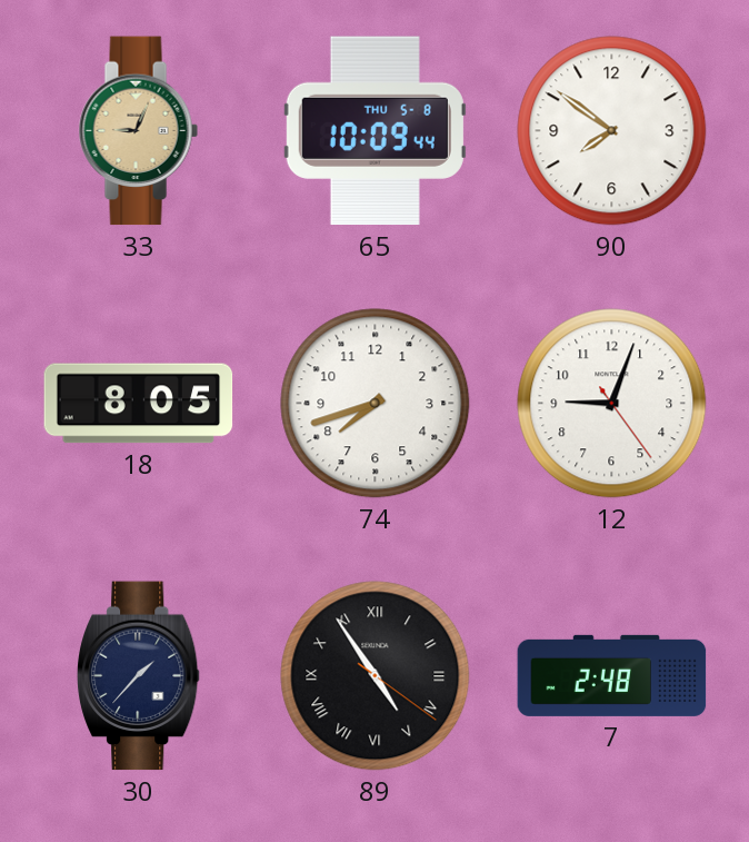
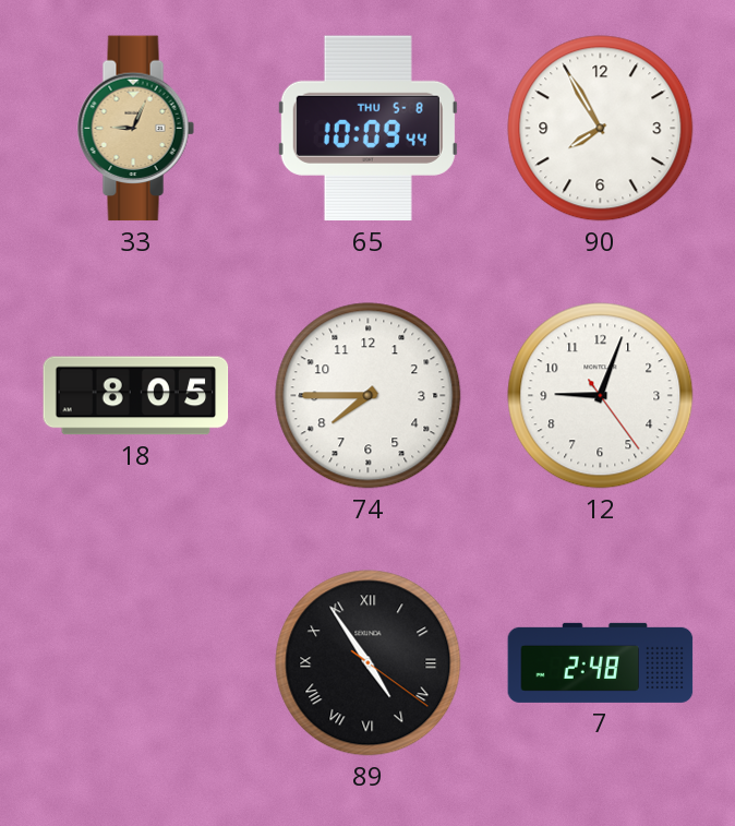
90: 7:51 -> 7:55 (601, 129)
74: 7:42 -> 7:45 (369, 396)
30: 1:37 -> none (139, 676)
